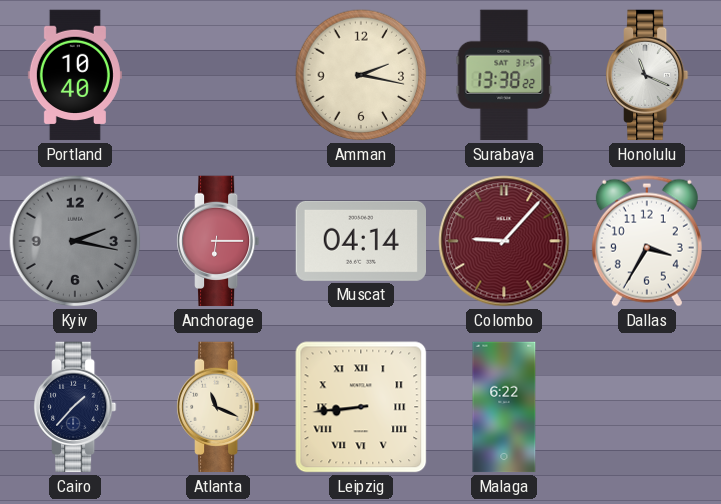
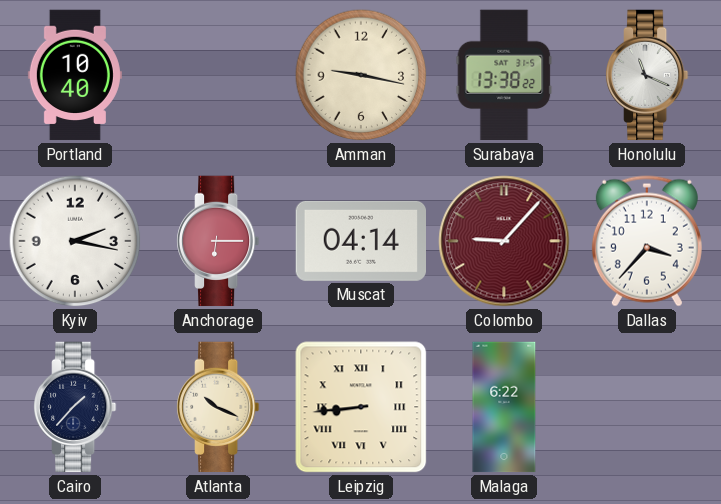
Amman: 2:17 -> 9:17 (361, 75)
Kyiv dial: grey -> white (75, 241)
Dallas: 3:35 -> 3:37 (647, 241)
Atlanta: 11:19 -> 10:19 (219, 407)
